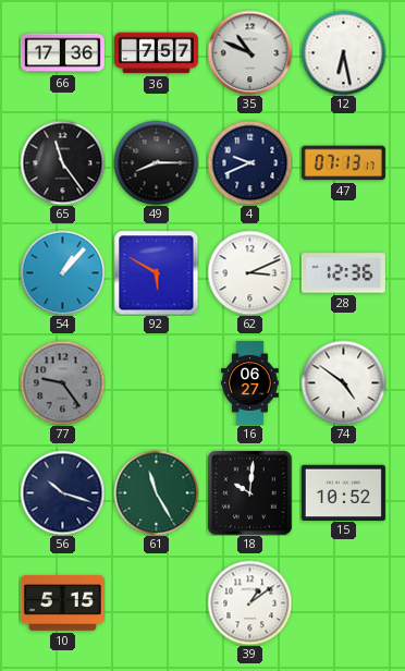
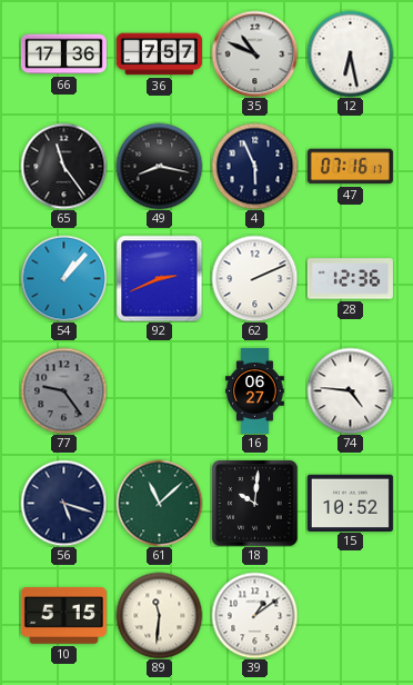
49: 8:15 -> 8:17 (159, 166)
4: 9:41 -> 5:56 (254, 166)
47: 07:13 -> 07:16 (350, 167)
92: 5:50 -> 2:41 (159, 278)
62: 3:11 -> 2:11 (254, 278)
74: 4:51 -> 4:46 (350, 390)
56: 10:18 -> 5:18 (63, 503)
61: 11:25 -> 11:08 (159, 503)
89: none -> 11:31 (159, 615)
